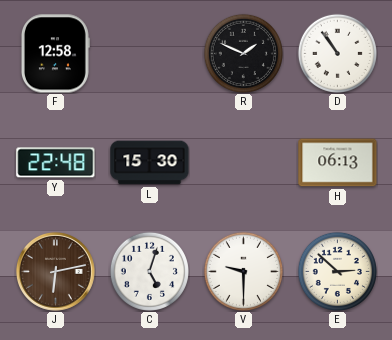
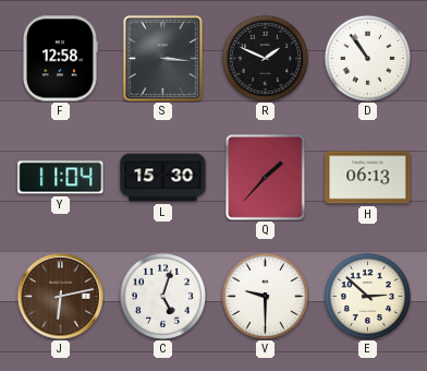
S: none -> 3:16 (162, 58)
Y: 22:48 -> 11:04 (61, 178)
Q: none -> 1:37 (266, 178)
